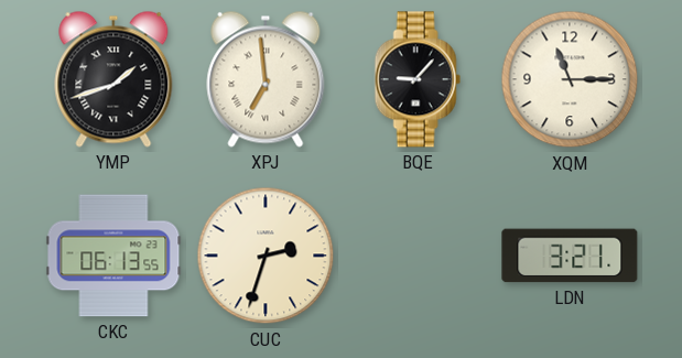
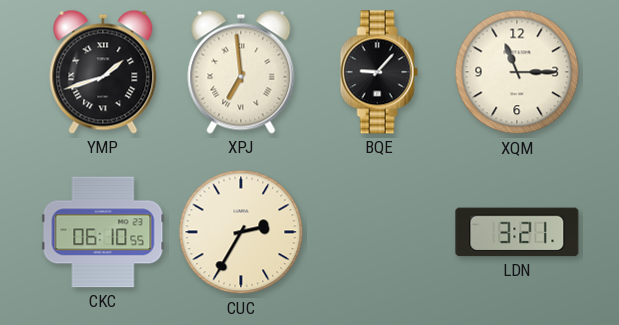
CKC: 06:13 -> 06:10 (103, 232)
CUC: 2:33 -> 2:35 (241, 232)
